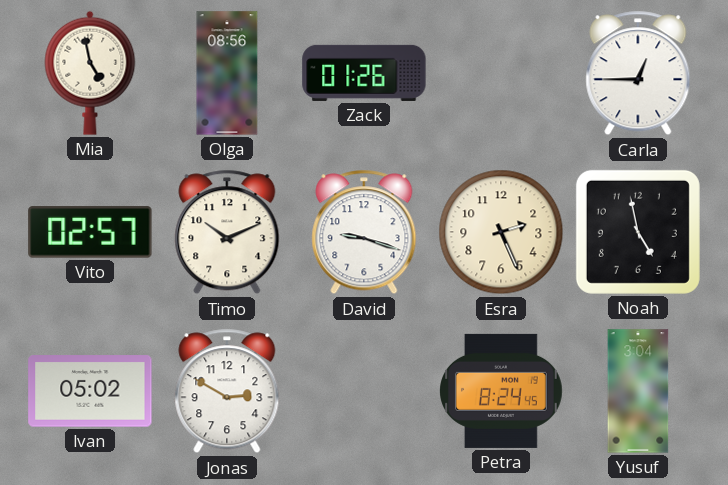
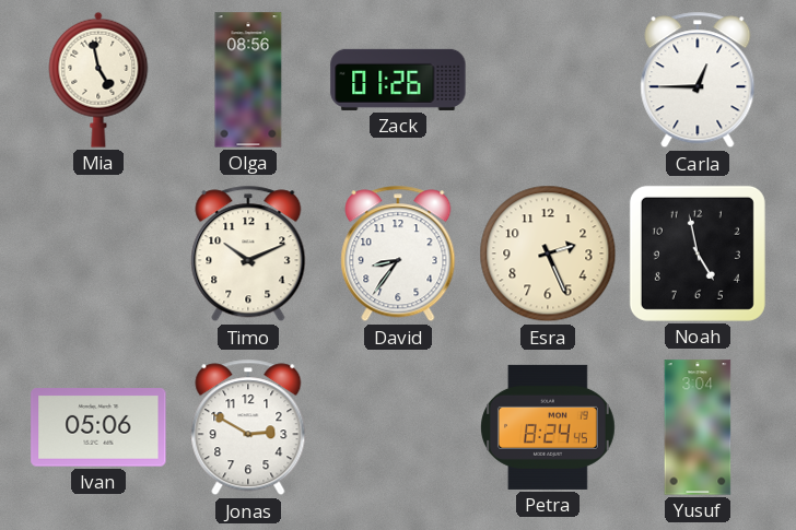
Vito: 02:57 -> none (90, 232)
David: 9:18 -> 8:36 (398, 254)
Ivan: 05:02 -> 05:06 (98, 427)
